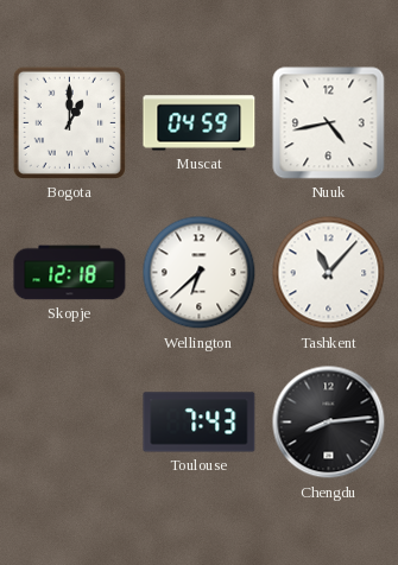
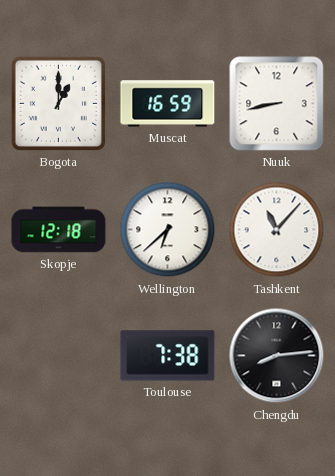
Muscat: 04:59 -> 16:59 (168, 104)
Nuuk: 4:43 -> 8:43 (277, 104)
Toulouse: 7:43 -> 7:38 (168, 356)
